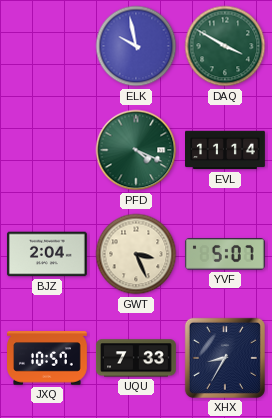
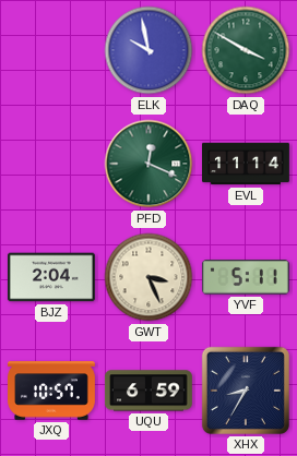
PFD: 4:19 -> 12:19 (148, 164)
YVF: 5:07 -> 5:11 (246, 277)
UQU: 7:33 -> 6:59 (148, 391)
